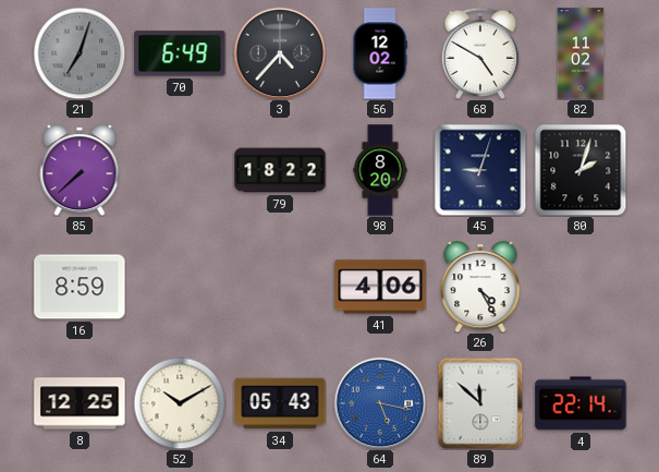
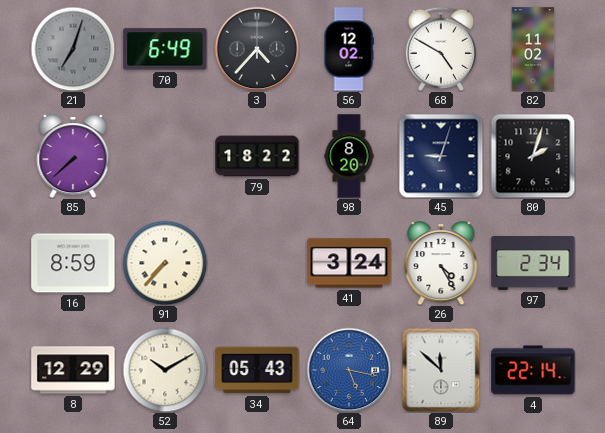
91: none -> 7:37 (165, 263)
41: 4:06 -> 3:24 (349, 263)
97: none -> 2:34 (533, 264)
8: 12:25 -> 12:29 (73, 370)
